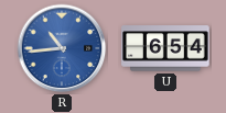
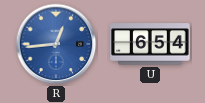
R: 10:44 -> 12:44 (56, 44)
